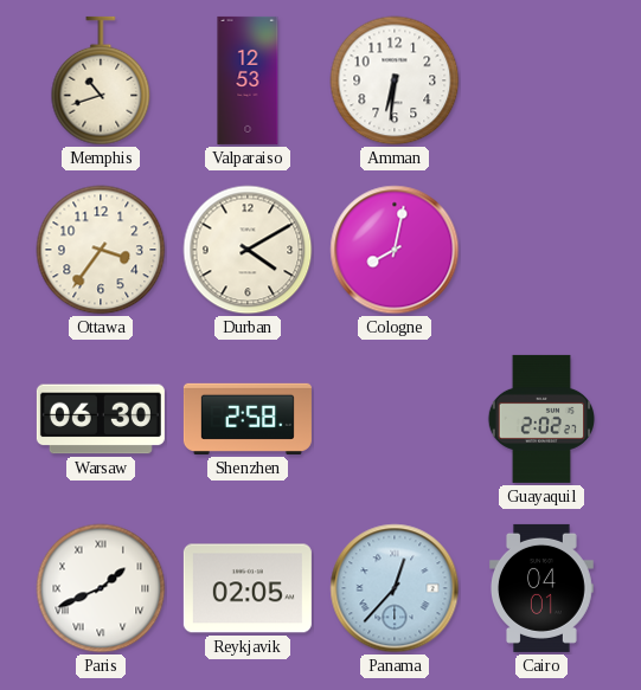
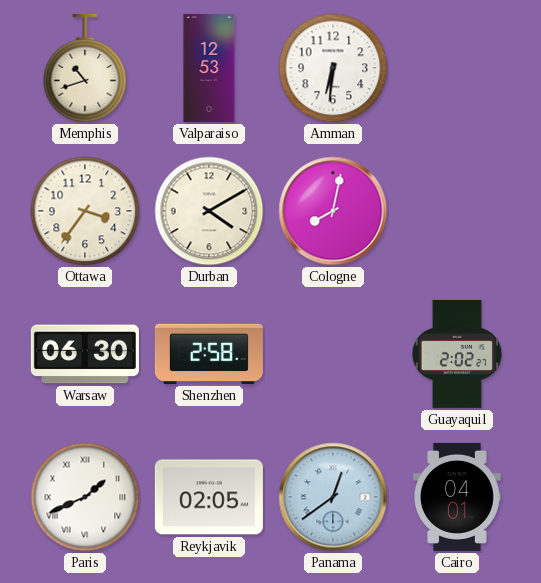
Panama: 12:37 -> 12:39 (333, 497)
